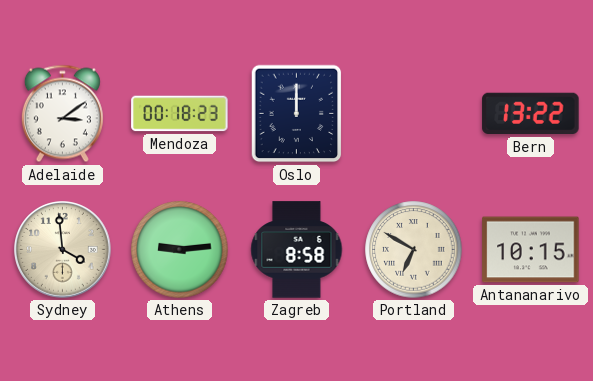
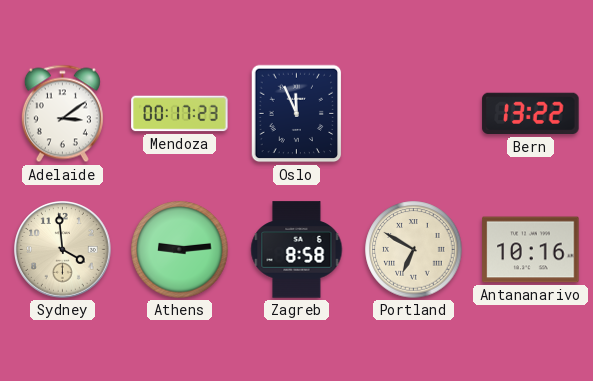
Mendoza: 00:18 -> 00:17 (180, 114)
Oslo: 12:00 -> 11:56 (297, 114)
Antananarivo: 10:15 -> 10:16 (531, 250)
